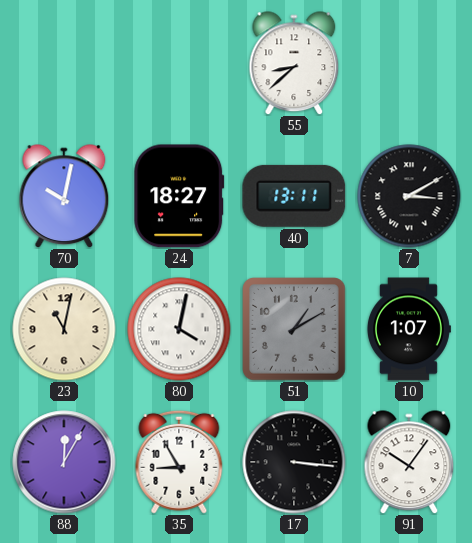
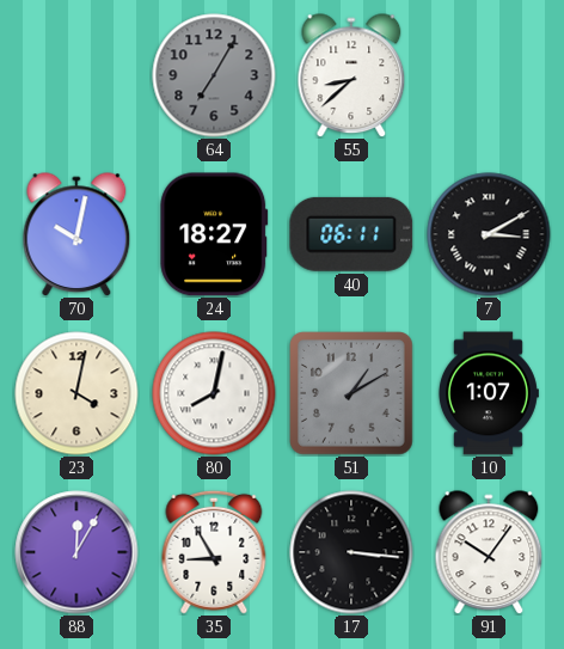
64: none -> 7:05 (214, 75)
40: 13:11 -> 06:11 (351, 234)
23: 11:02 -> 4:02 (76, 393)
80: 4:02 -> 8:02 (214, 393)
